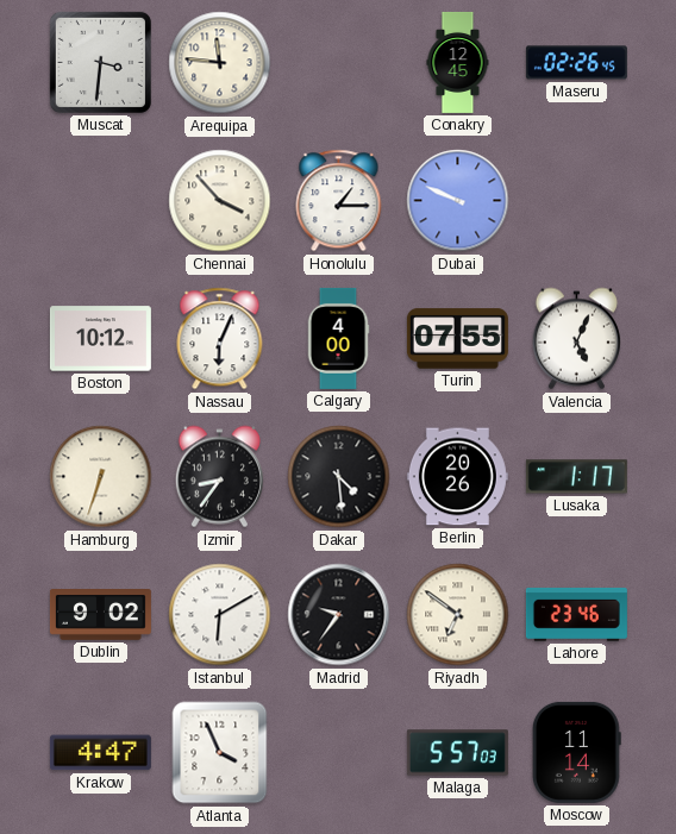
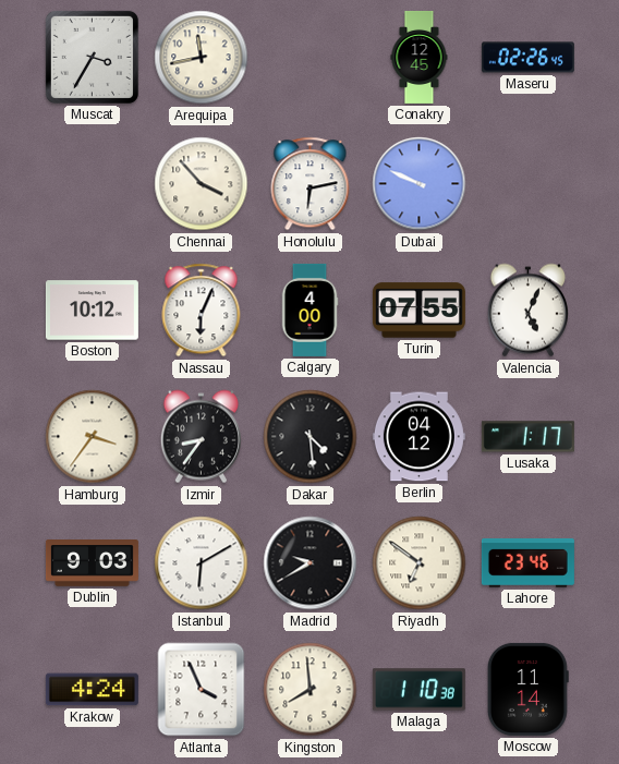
Muscat: 3:31 -> 3:35 (92, 57)
Arequipa: 11:46 -> 11:43 (202, 58)
Honolulu: 1:15 -> 6:13 (311, 184)
Hamburg: 6:33 -> 3:36 (93, 437)
Berlin: 20:26 -> 04:12 (418, 437)
Dublin: 9:02 -> 9:03 (92, 563)
Madrid: 9:36 -> 9:40 (311, 563)
Krakow: 4:47 -> 4:24 (92, 690)
Kingston: none -> 7:59 (311, 690)
Malaga: 5:57 -> 1:10 (418, 690)
